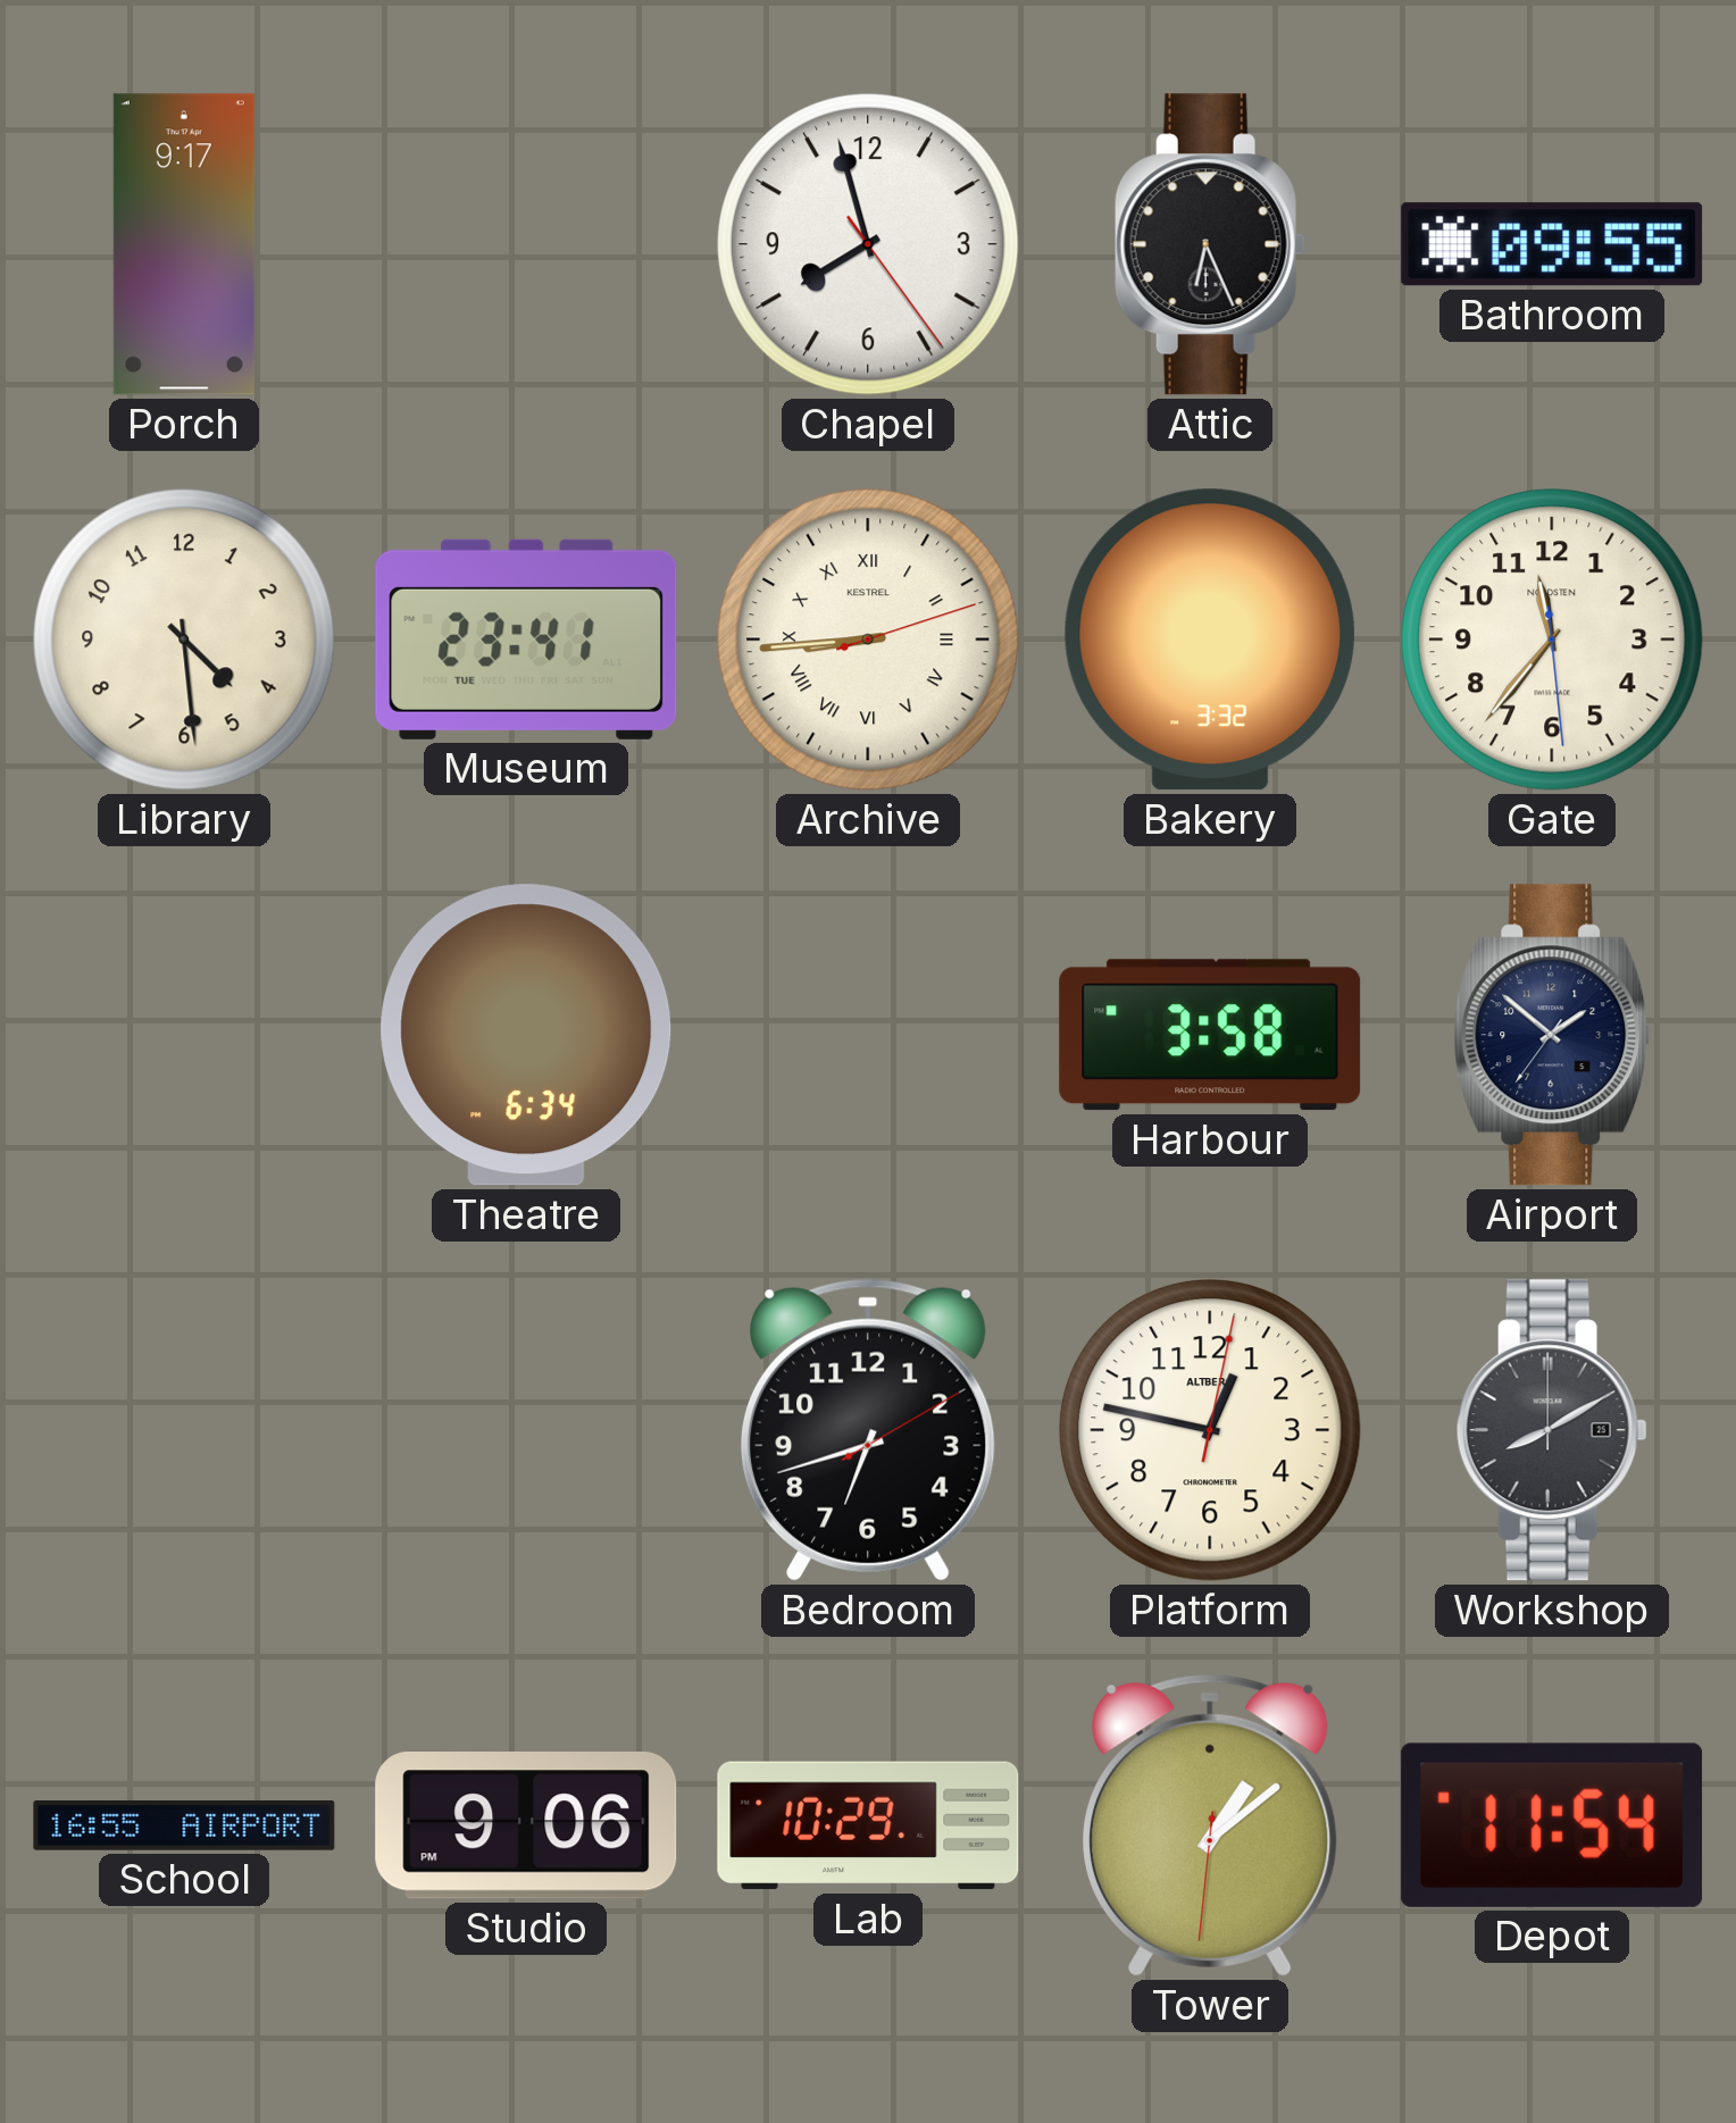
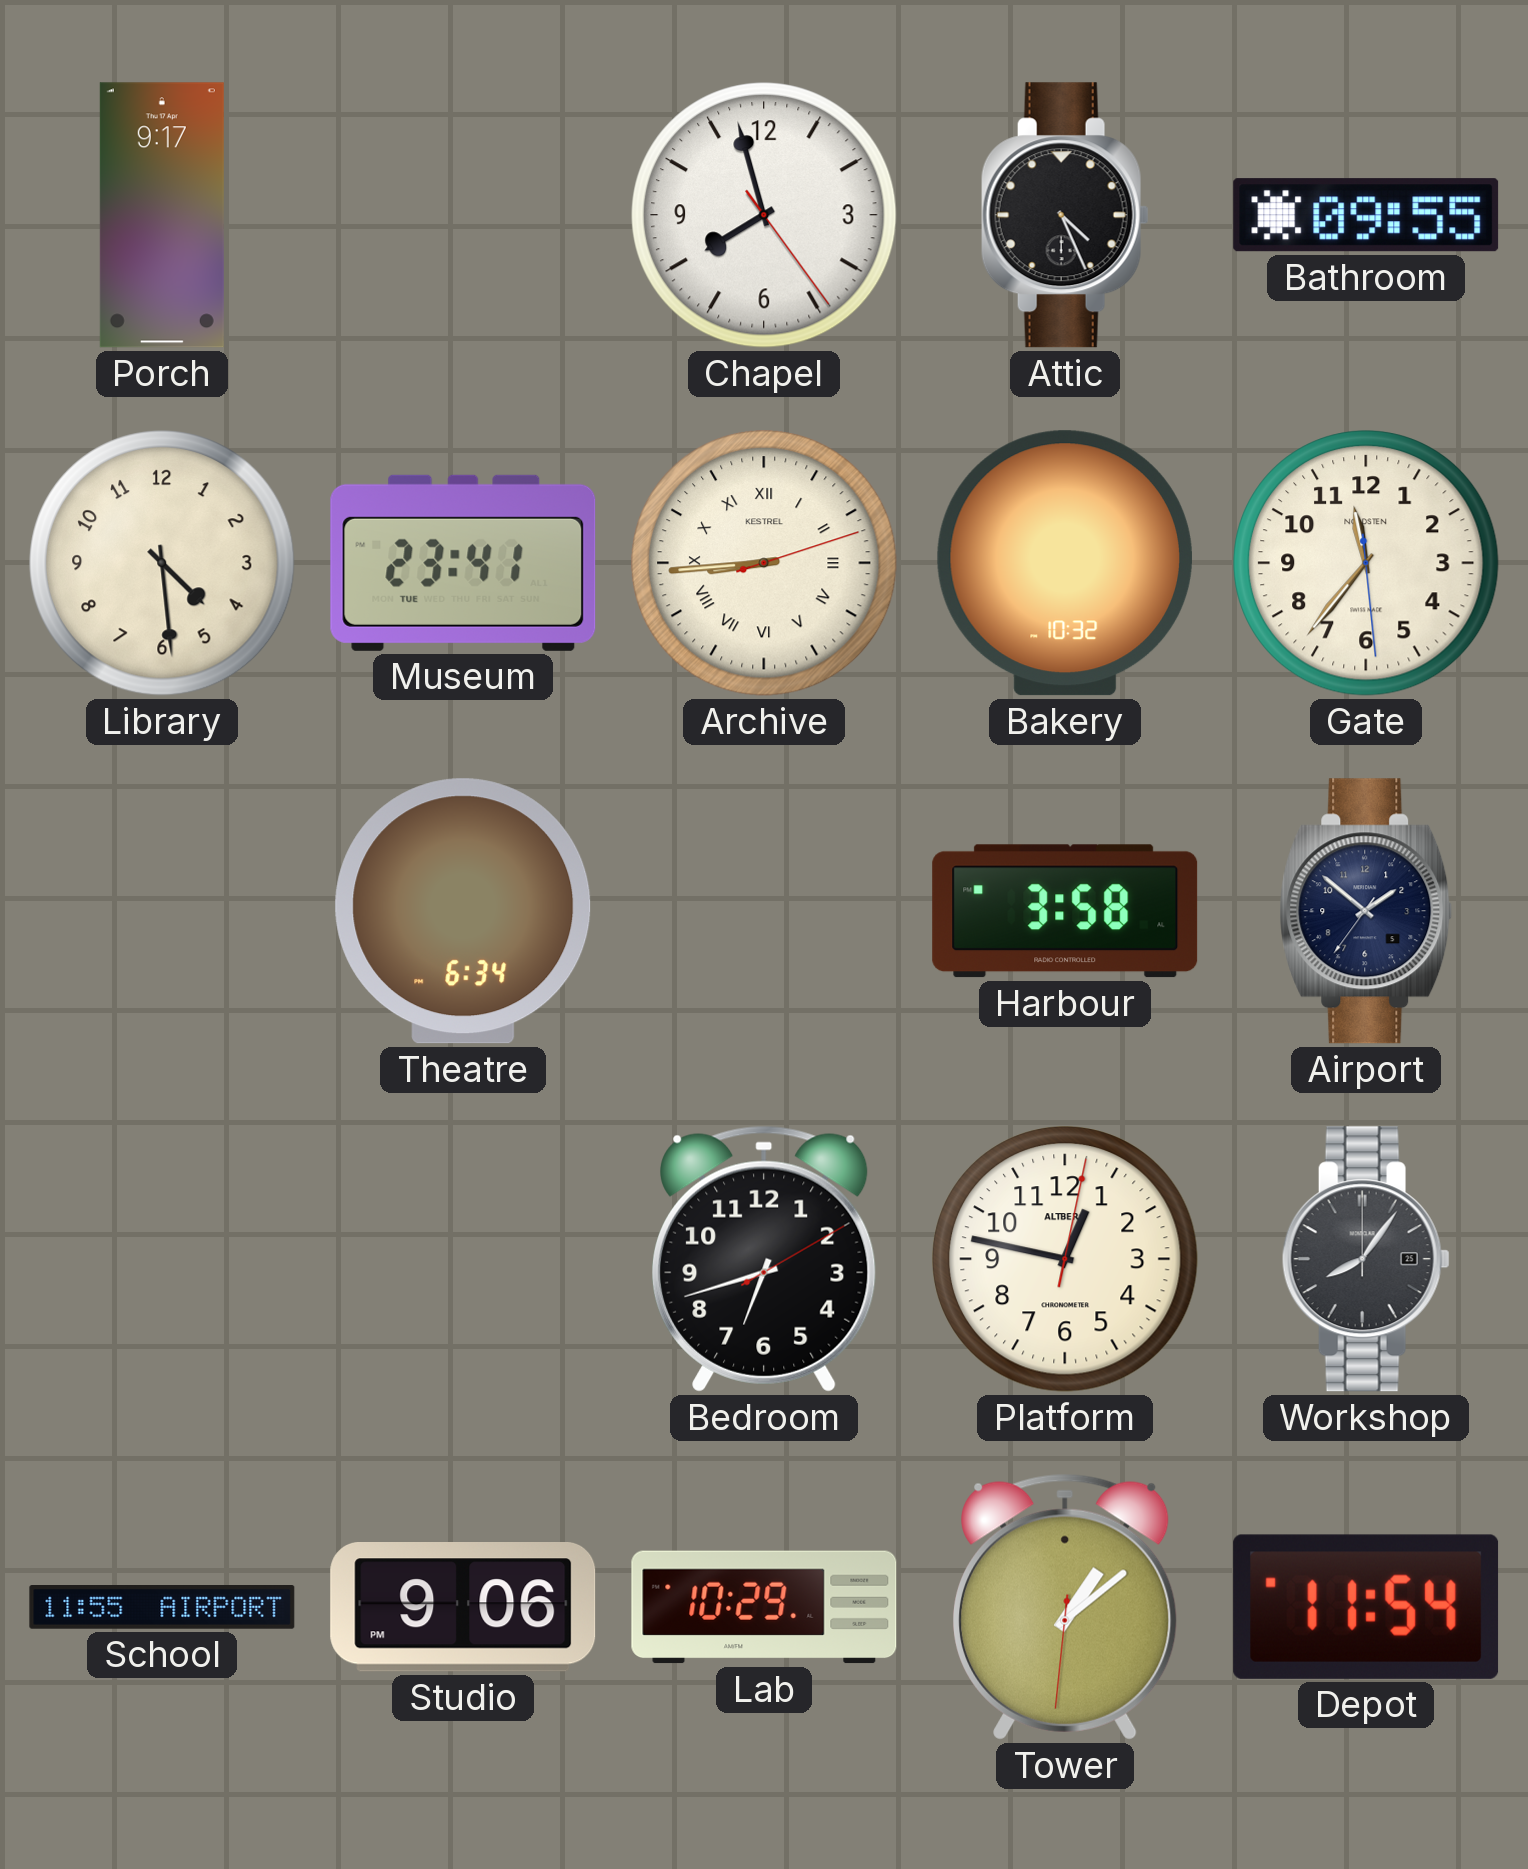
Attic: 6:26 -> 4:26 (1065, 215)
Bakery: 3:32 -> 10:32 (1065, 563)
Workshop: 8:10 -> 8:06 (1366, 1259)
School: 16:55 -> 11:55 (162, 1608)
